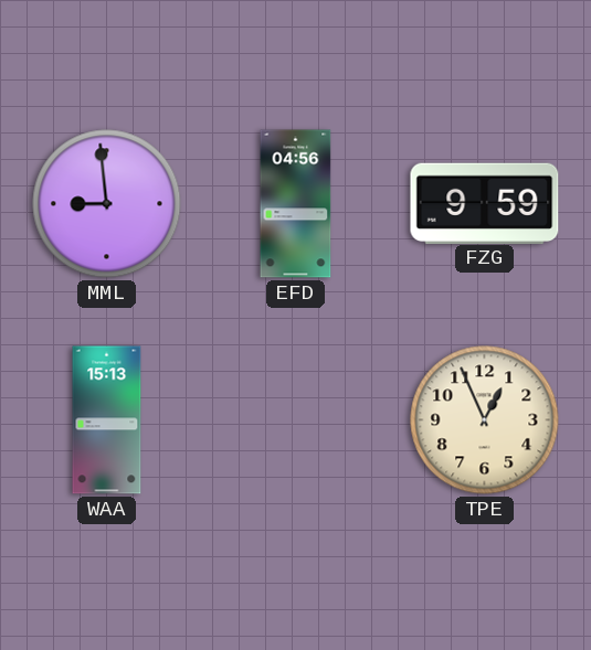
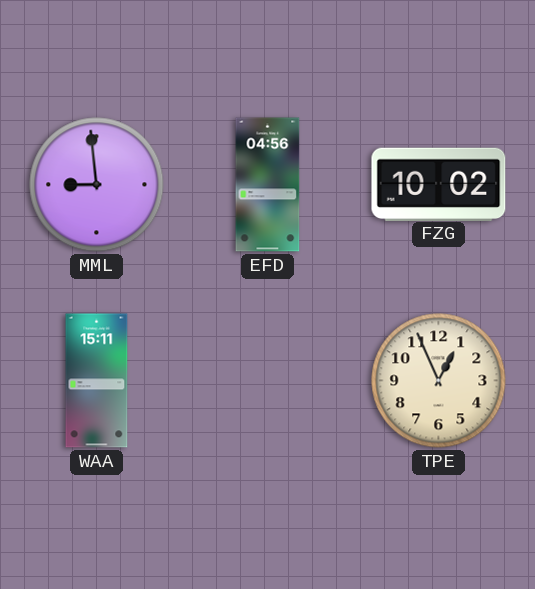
FZG: 9:59 -> 10:02 (439, 184)
WAA: 15:13 -> 15:11 (97, 381)
